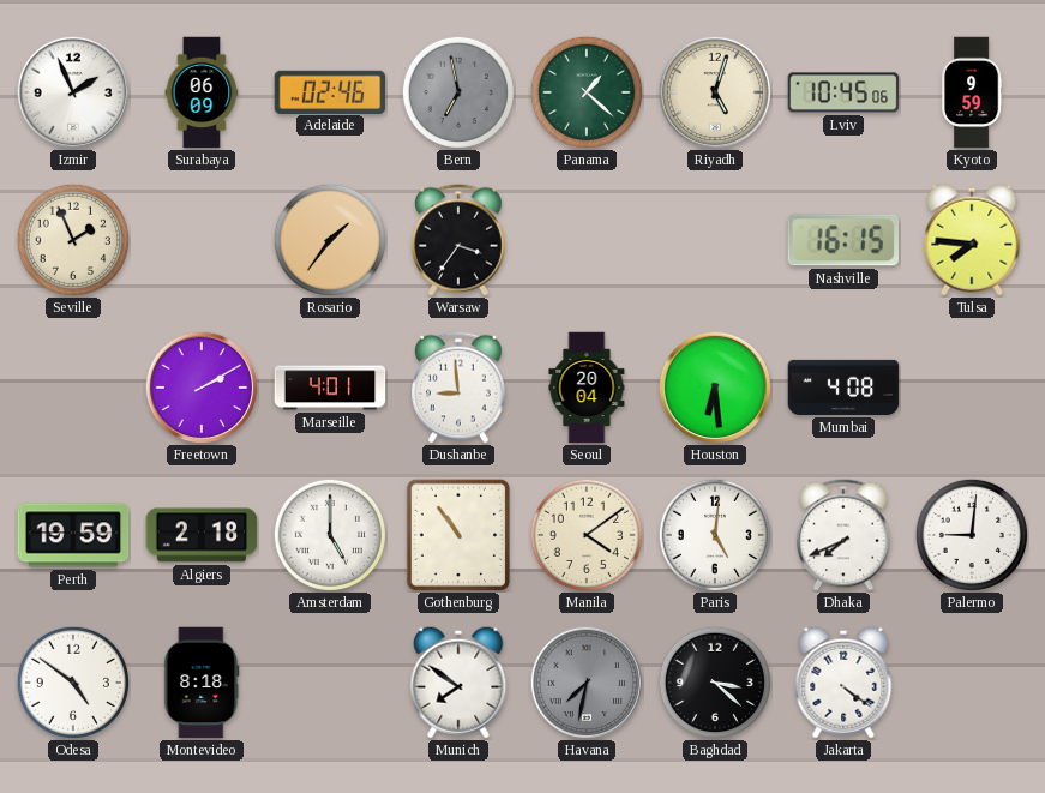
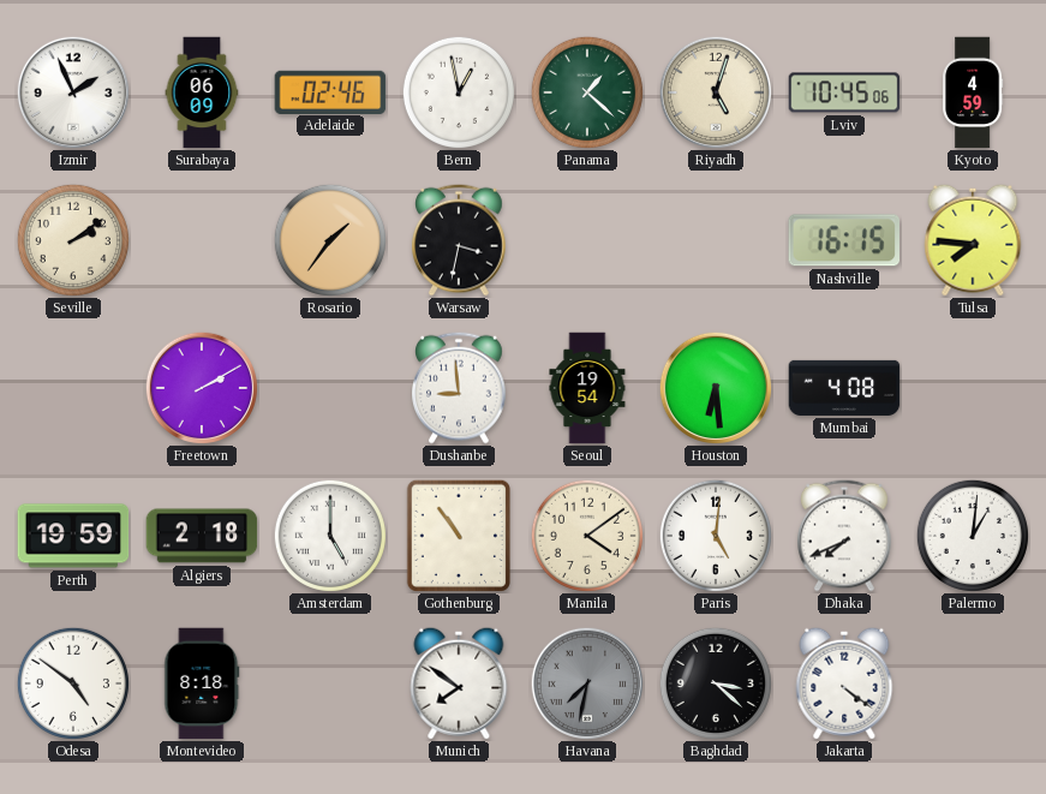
Bern: 6:58 -> 12:58 (459, 92)
Bern dial: grey -> white (459, 92)
Kyoto: 9:59 -> 4:59 (973, 92)
Seville: 1:56 -> 2:09 (73, 240)
Warsaw: 3:36 -> 3:32 (460, 240)
Marseille: 4:01 -> none (330, 388)
Seoul: 20:04 -> 19:54 (587, 388)
Palermo: 9:01 -> 1:01 (973, 536)
